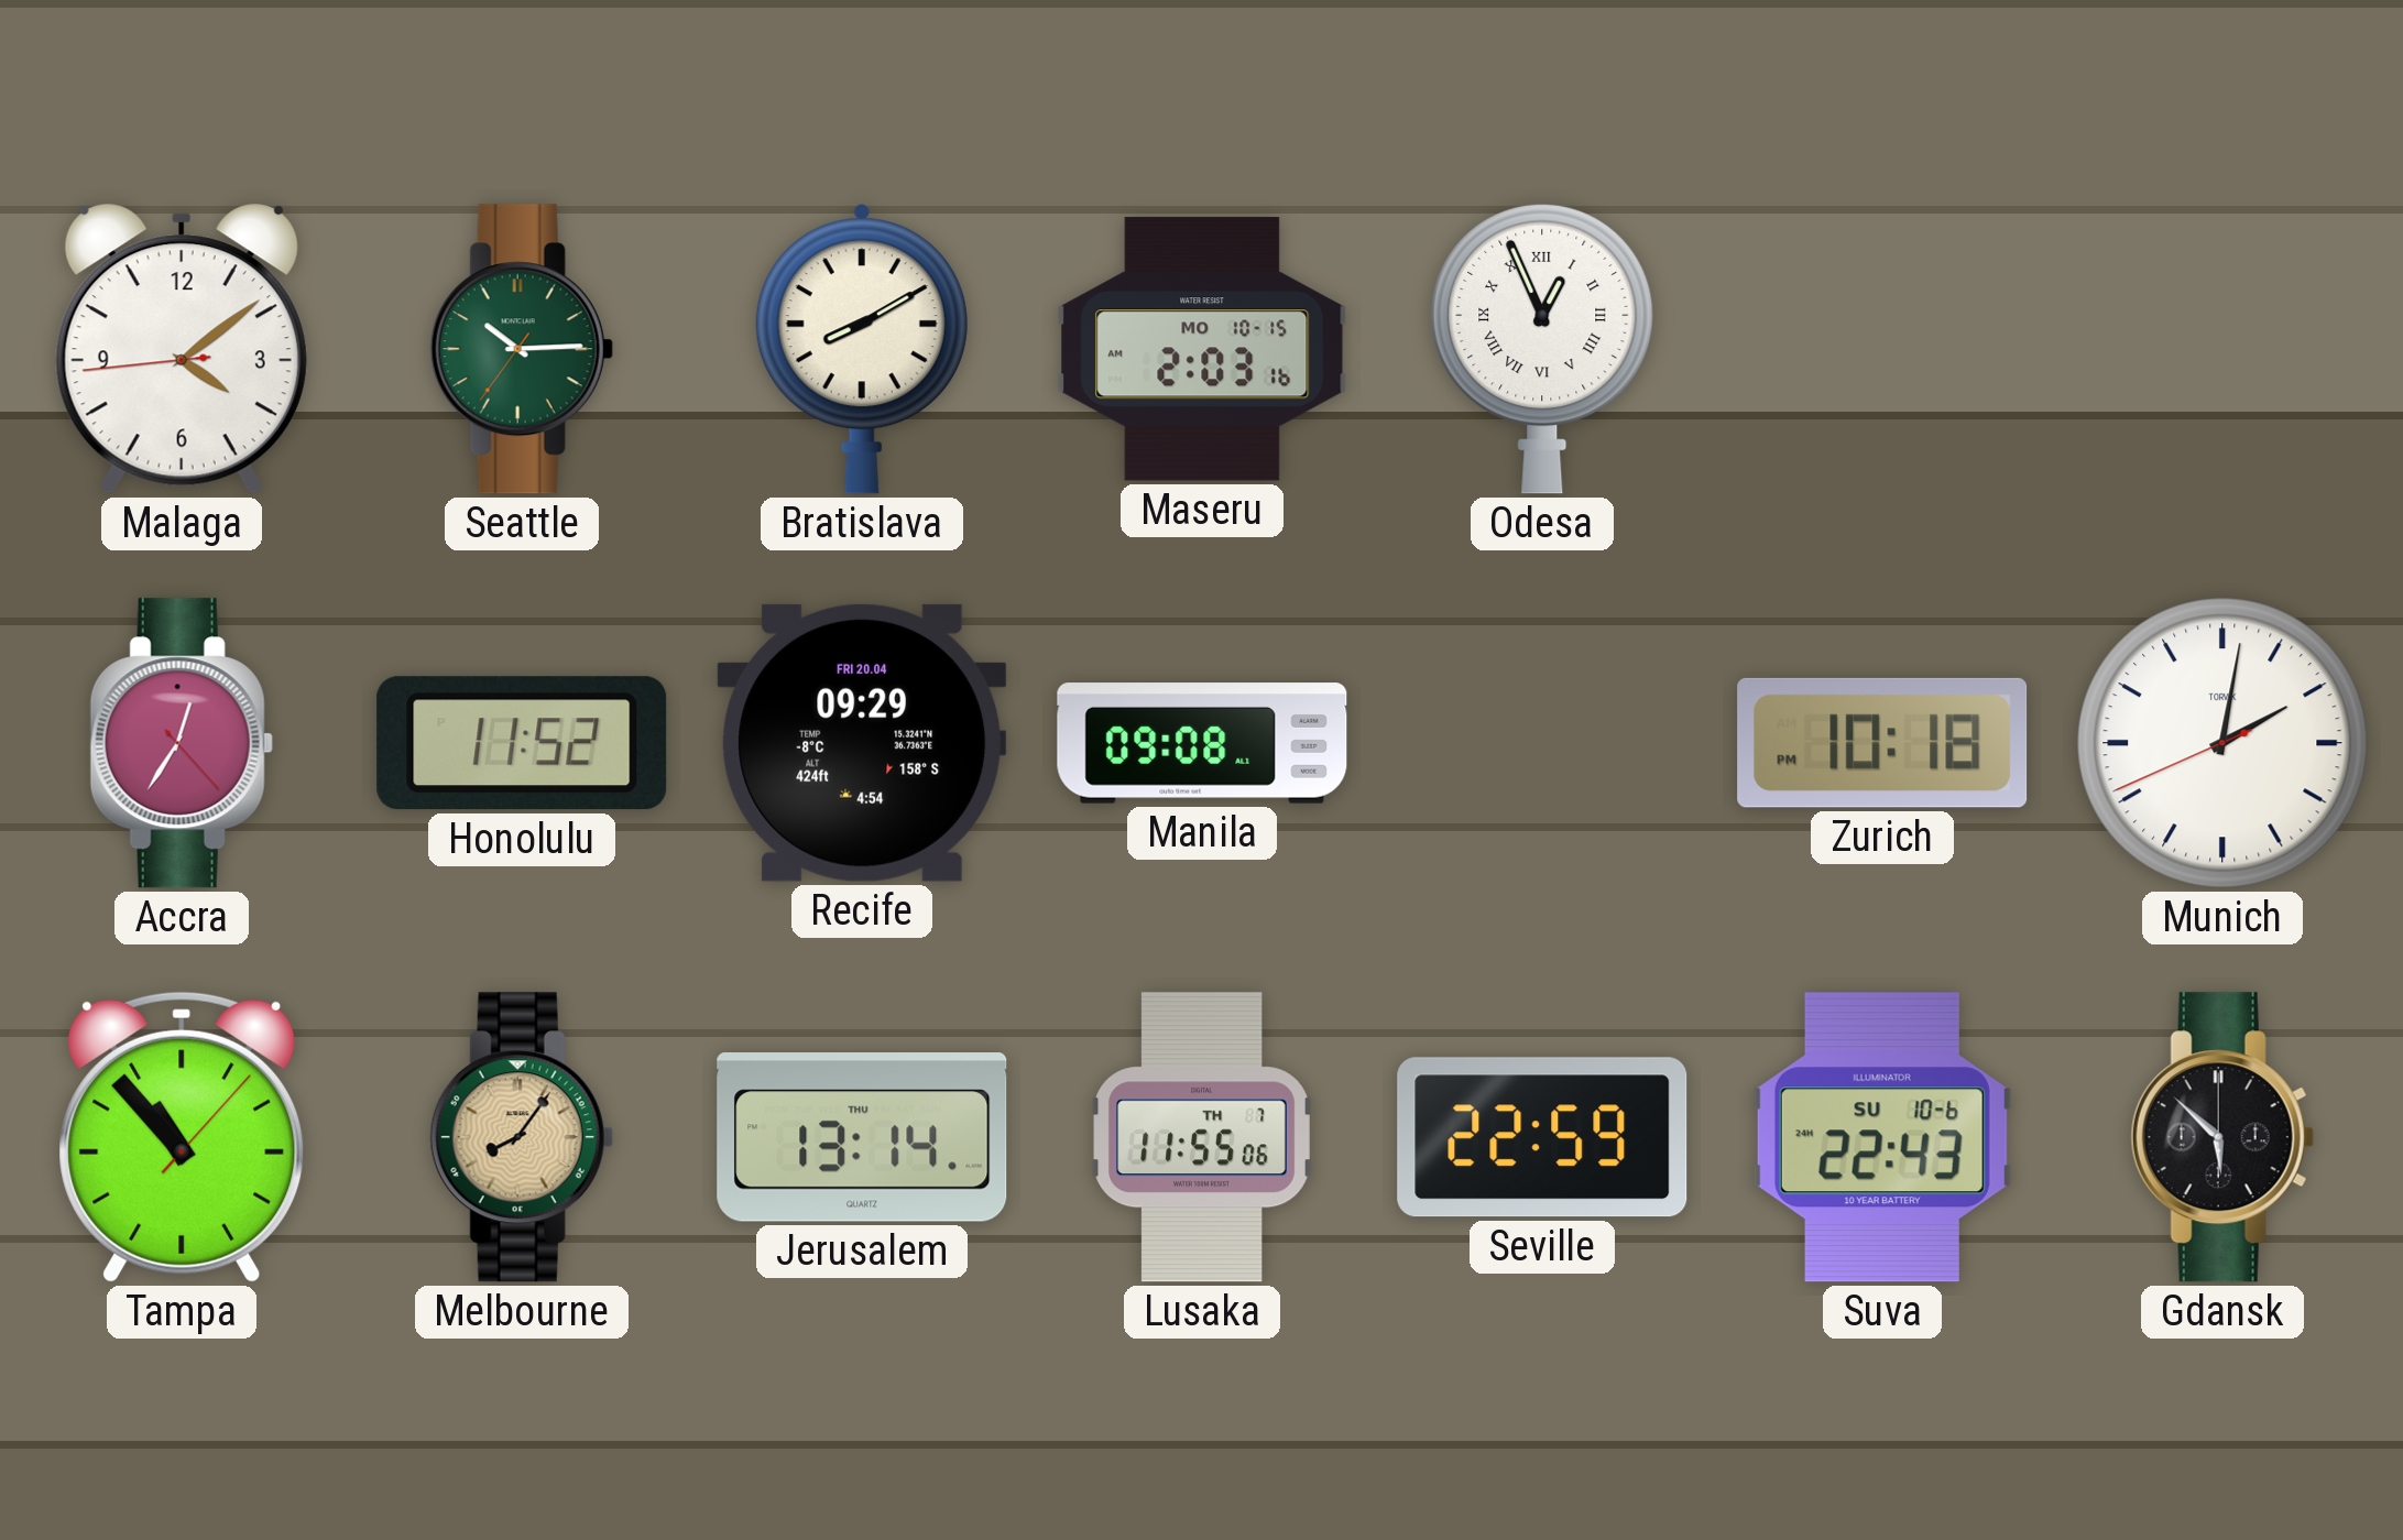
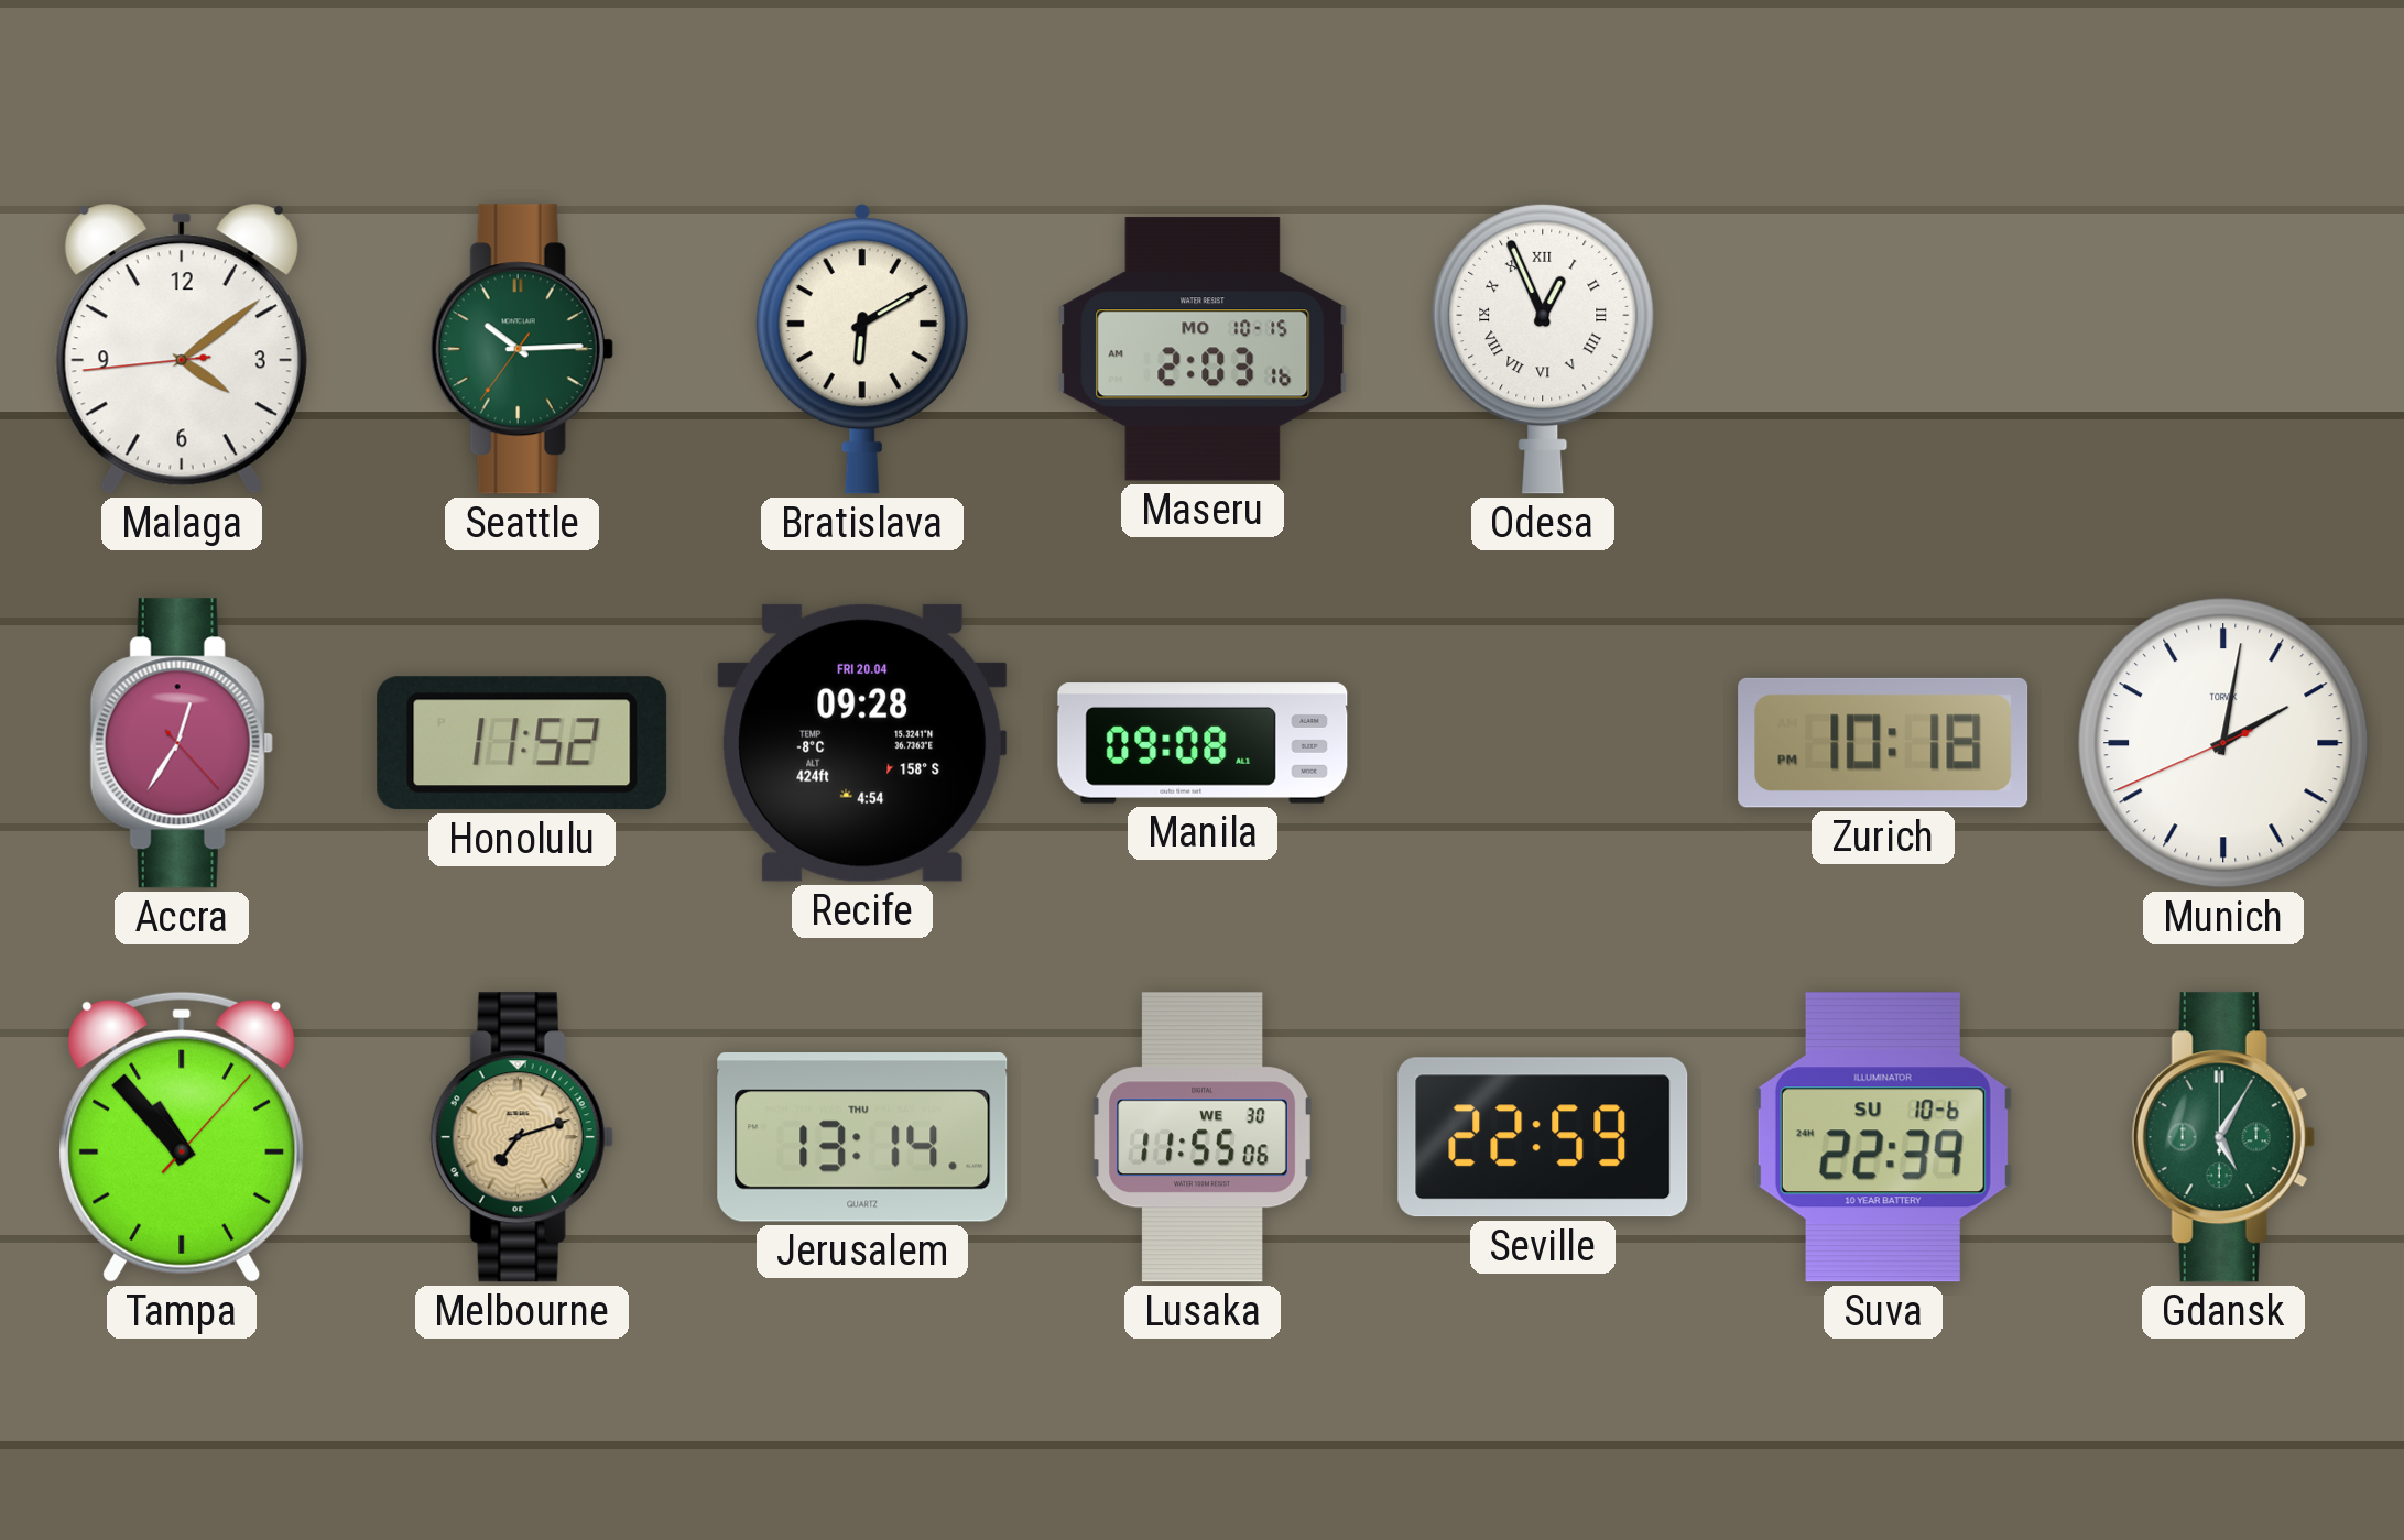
Bratislava: 8:10 -> 6:10 (862, 349)
Recife: 09:29 -> 09:28 (862, 743)
Melbourne: 8:06 -> 7:12 (522, 1137)
Lusaka date: TH 7 -> WE 30 (1203, 1137)
Suva: 22:43 -> 22:39 (1883, 1137)
Gdansk: 5:52 -> 5:05 (2223, 1137)
Gdansk dial: black -> green (2223, 1137)
